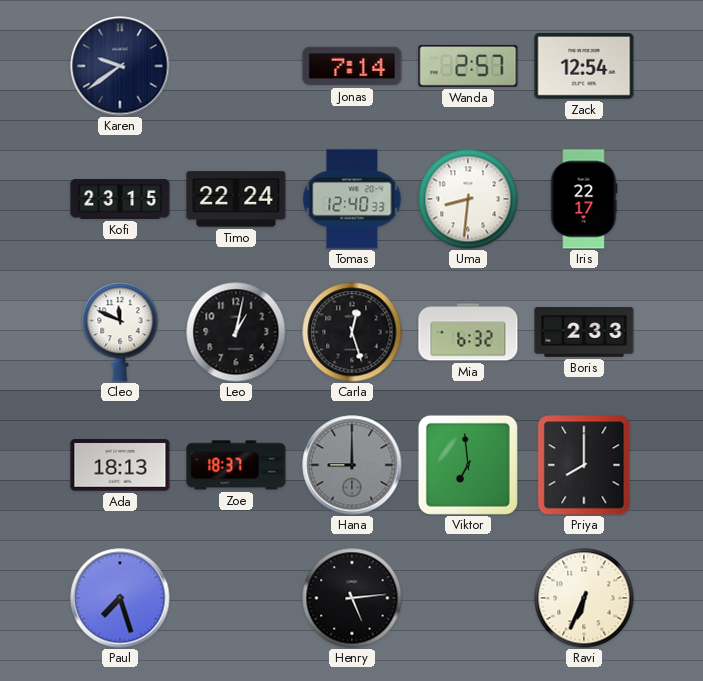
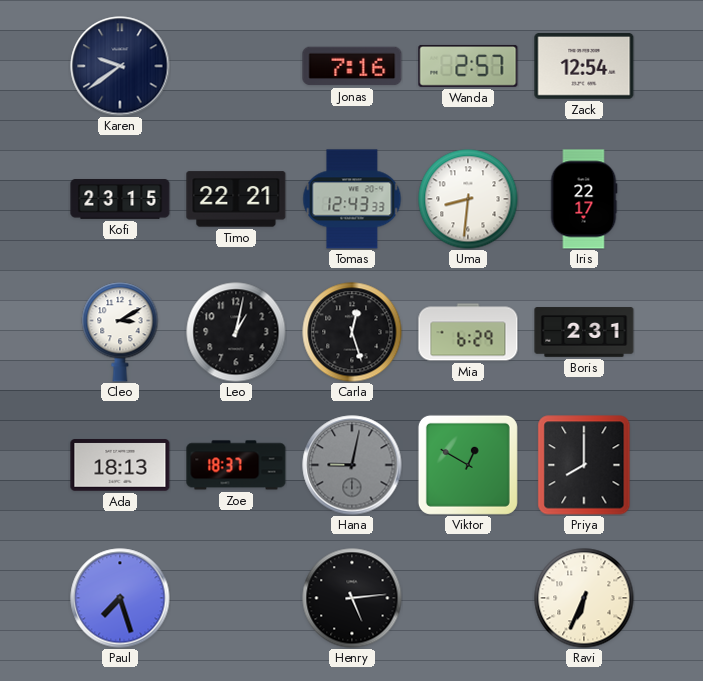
Jonas: 7:14 -> 7:16 (352, 66)
Timo: 22:24 -> 22:21 (236, 199)
Tomas: 12:40 -> 12:43 (352, 199)
Cleo: 11:49 -> 3:10 (120, 332)
Mia: 6:32 -> 6:29 (468, 332)
Boris: 2:33 -> 2:31 (584, 332)
Hana: 9:00 -> 9:02 (352, 465)
Viktor: 6:59 -> 12:50 (468, 465)
